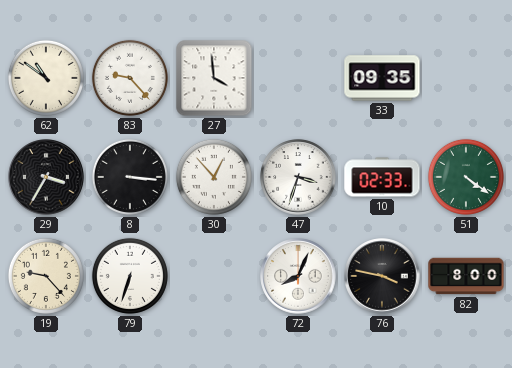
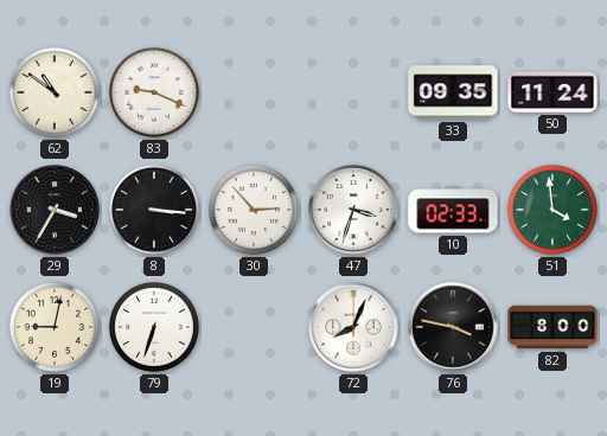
83: 9:23 -> 9:19 (154, 92)
27: 3:59 -> none (214, 78)
50: none -> 11:24 (552, 92)
30: 12:53 -> 2:53 (254, 210)
51: 4:21 -> 3:59 (552, 210)
19: 9:23 -> 9:02 (55, 327)
